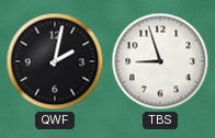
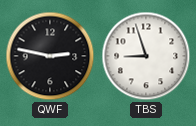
QWF: 2:02 -> 2:47 (50, 56)
